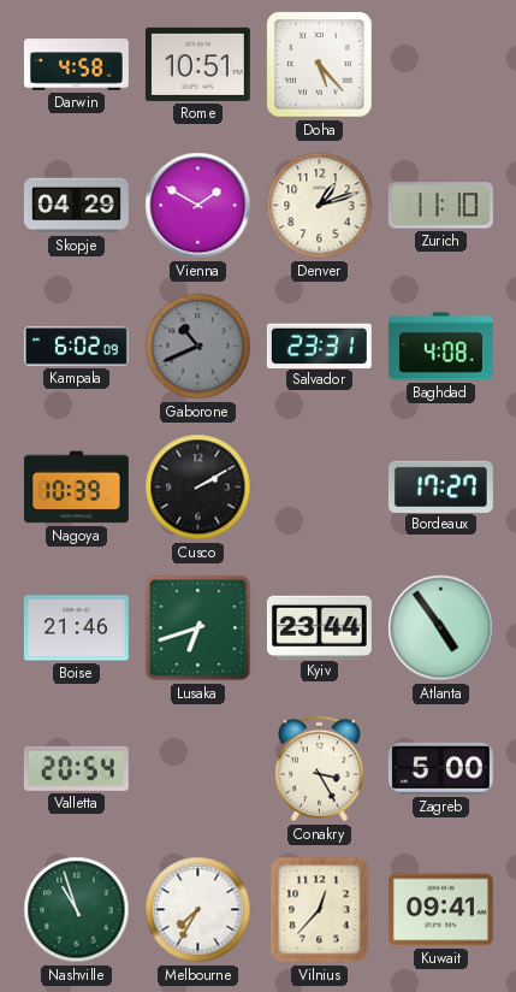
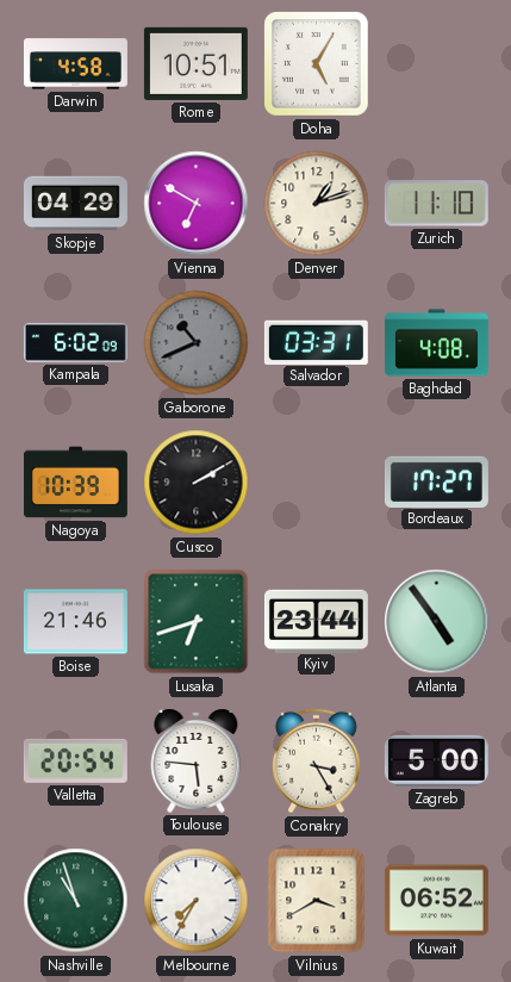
Doha: 5:23 -> 5:05 (317, 64)
Vienna: 1:50 -> 6:50 (197, 204)
Salvador: 23:31 -> 03:31 (316, 342)
Toulouse: none -> 5:46 (197, 760)
Vilnius: 12:37 -> 3:40 (317, 901)
Kuwait: 09:41 -> 06:52 (436, 901)
